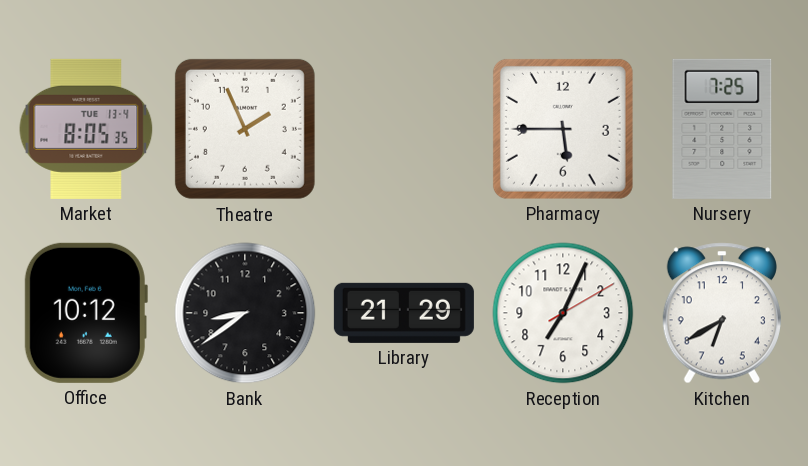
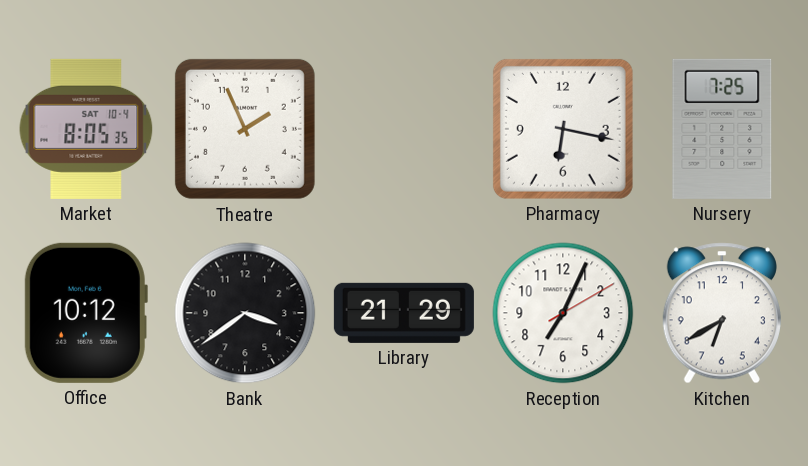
Market date: TUE 13-4 -> SAT 10-4 (86, 129)
Pharmacy: 5:45 -> 6:17 (563, 129)
Bank: 8:39 -> 3:39 (245, 313)
